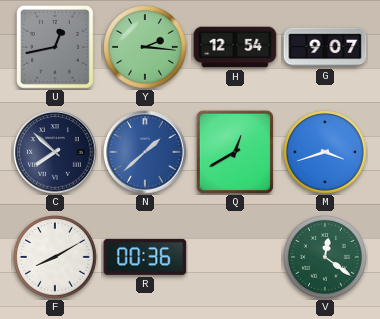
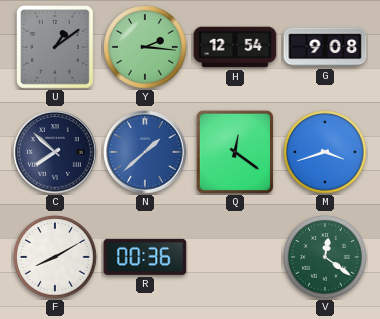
U: 12:43 -> 1:09 (55, 47)
G: 9:07 -> 9:08 (325, 47)
Q: 12:40 -> 12:21 (235, 152)
